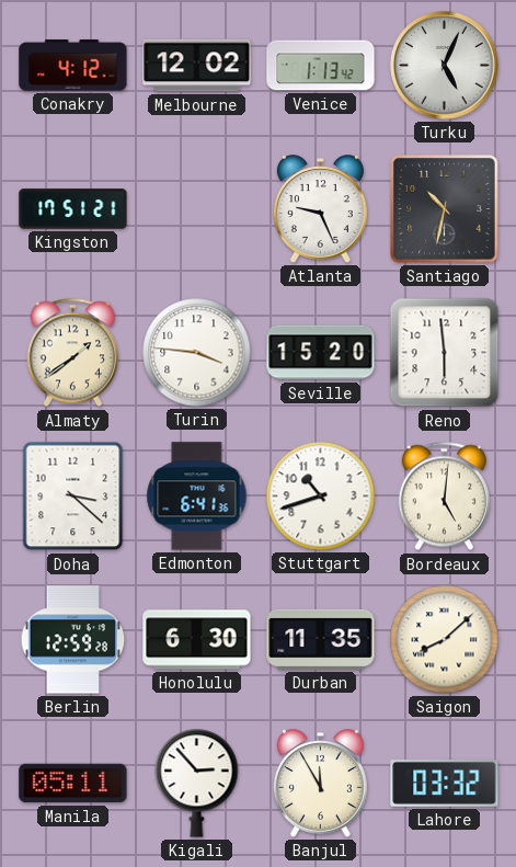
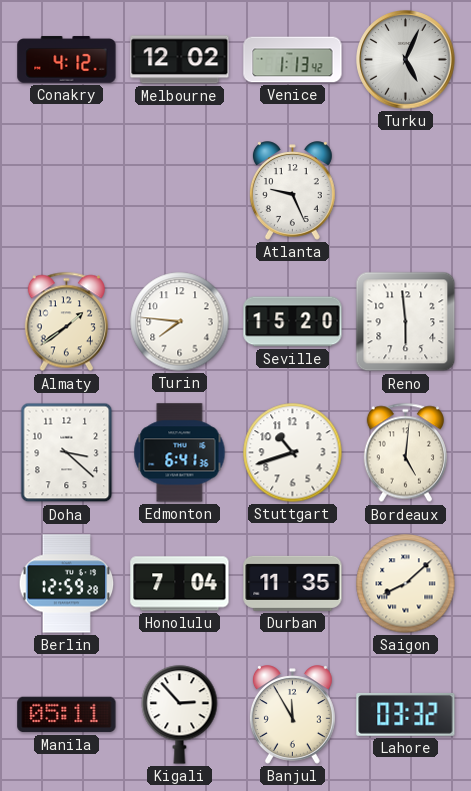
Kingston: 17:51 -> none (73, 209)
Santiago: 10:32 -> none (445, 209)
Turin: 3:46 -> 7:46 (180, 322)
Honolulu: 6:30 -> 7:04 (180, 584)
